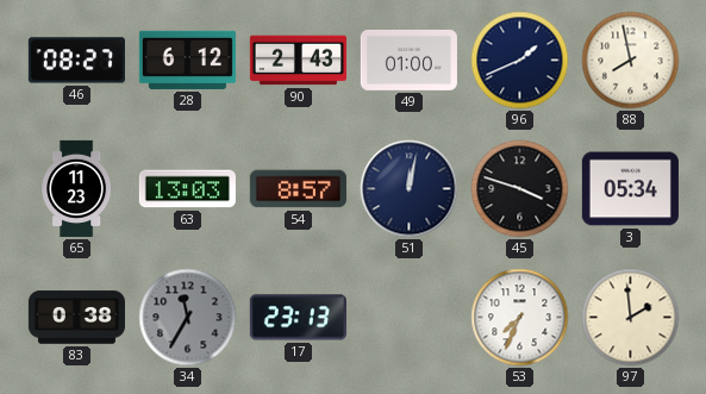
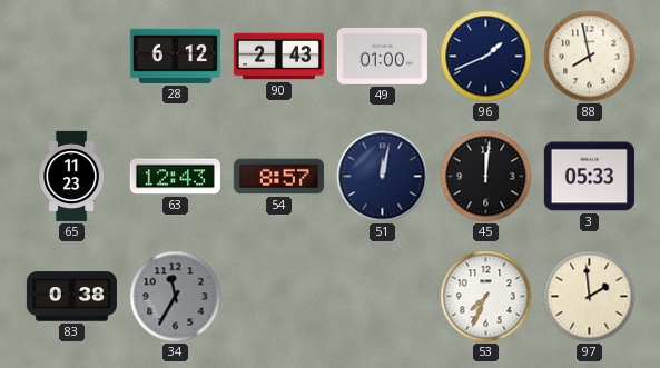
46: 08:27 -> none (76, 61)
63: 13:03 -> 12:43 (175, 177)
45: 3:48 -> 12:01 (486, 177)
3: 05:34 -> 05:33 (589, 177)
17: 23:13 -> none (298, 318)
